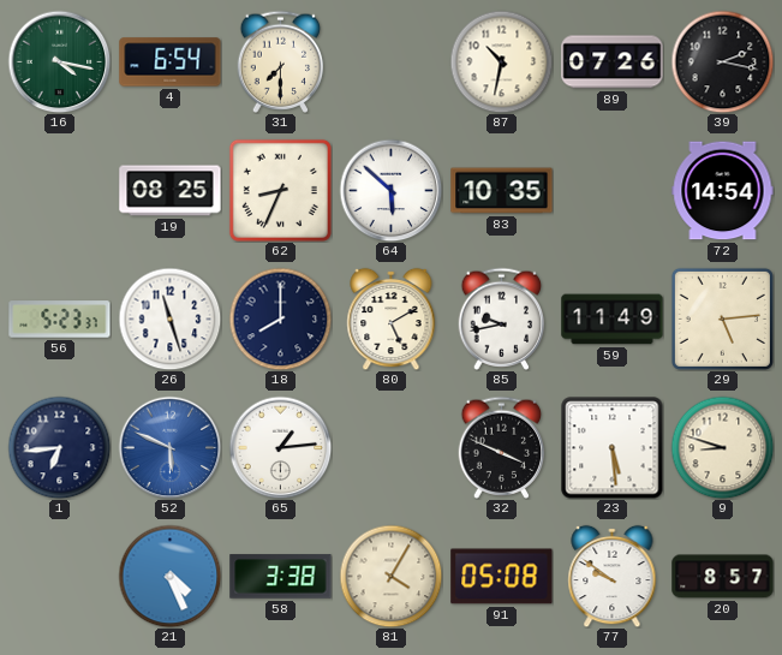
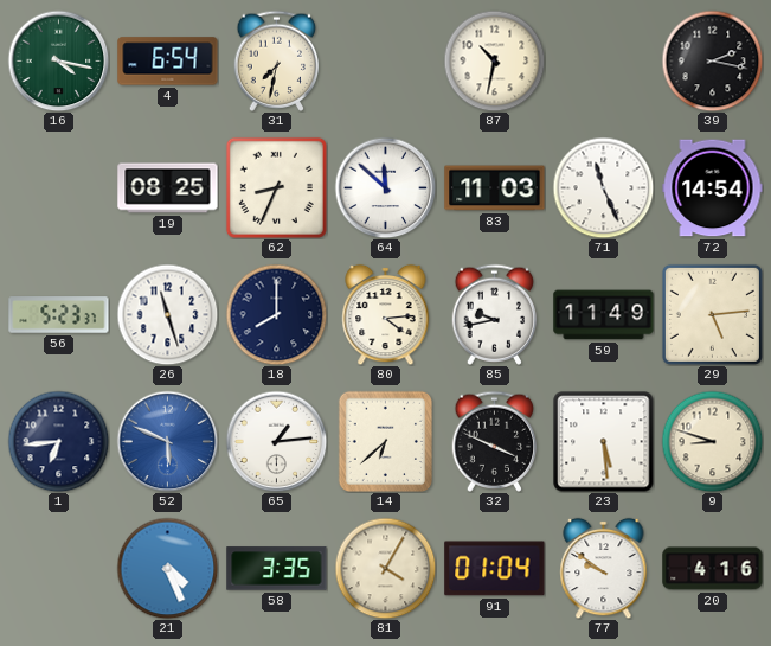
31: 7:30 -> 7:32 (277, 60)
89: 07:26 -> none (613, 62)
64: 5:52 -> 11:52 (385, 187)
83: 10:35 -> 11:03 (495, 188)
71: none -> 11:26 (603, 187)
80: 5:10 -> 4:14 (386, 314)
14: none -> 6:38 (386, 441)
58: 3:38 -> 3:35 (277, 569)
91: 05:08 -> 01:04 (495, 569)
20: 8:57 -> 4:16 (713, 569)
